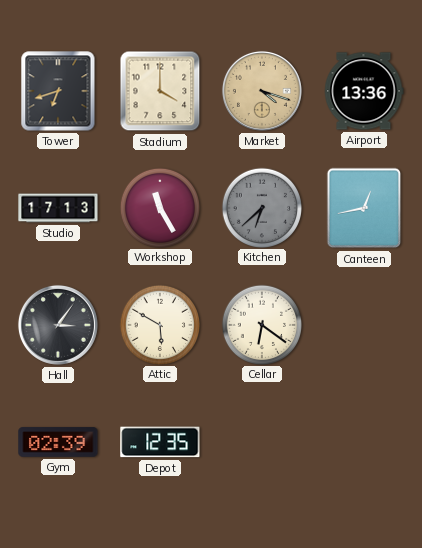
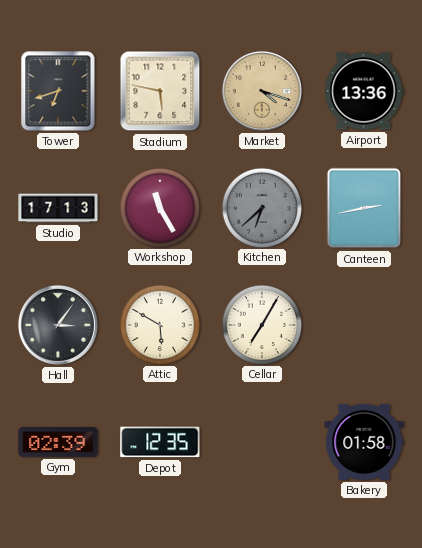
Stadium: 4:00 -> 5:47 (160, 91)
Canteen: 12:43 -> 2:43 (364, 208)
Cellar: 6:21 -> 7:05 (261, 324)
Bakery: none -> 01:58 (364, 442)
